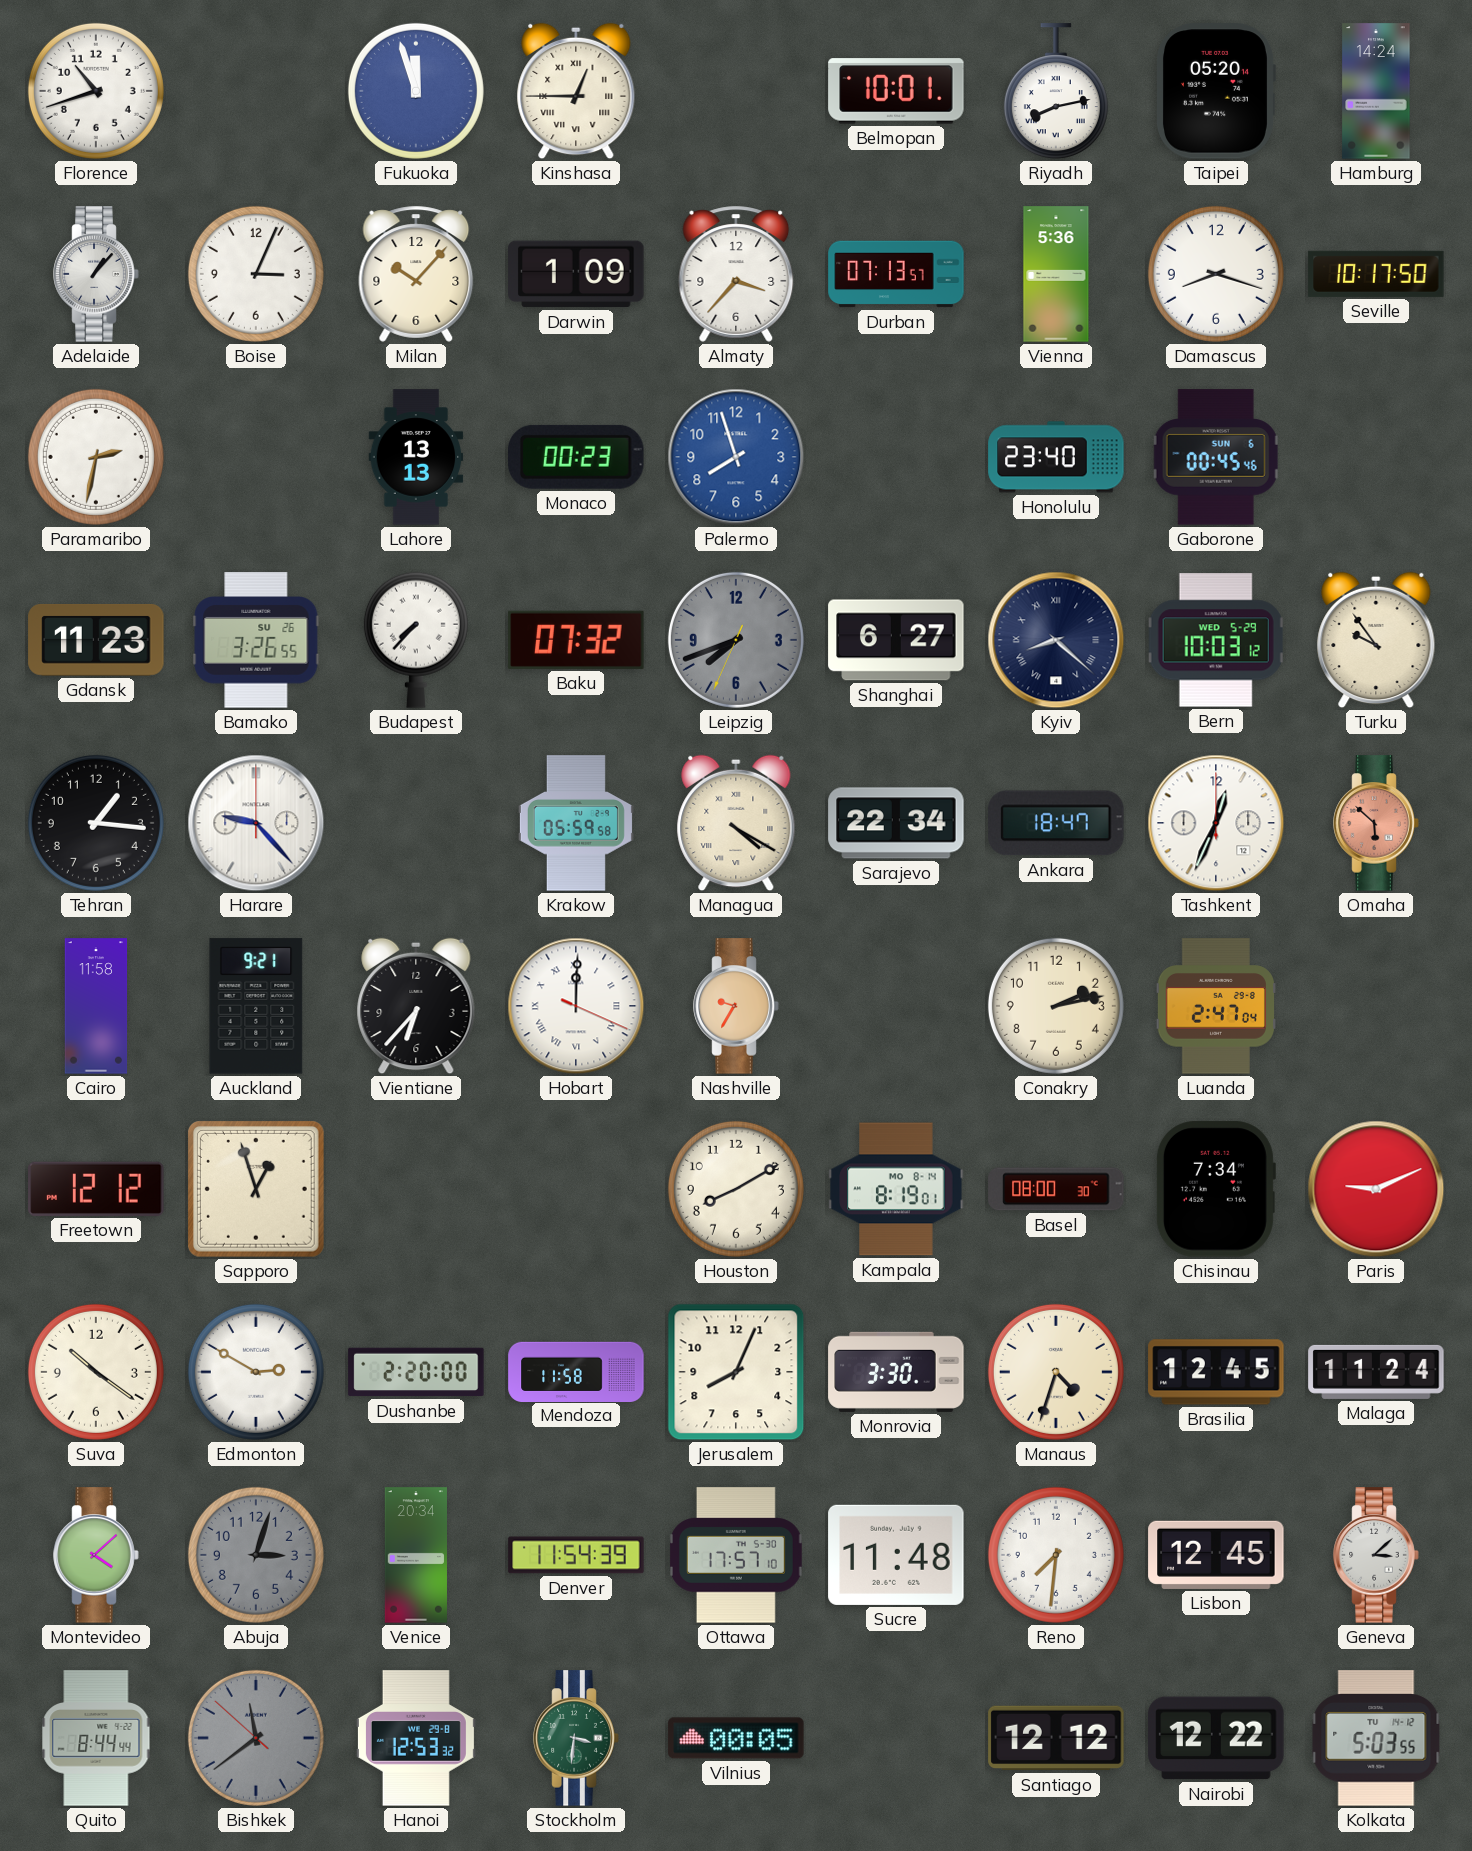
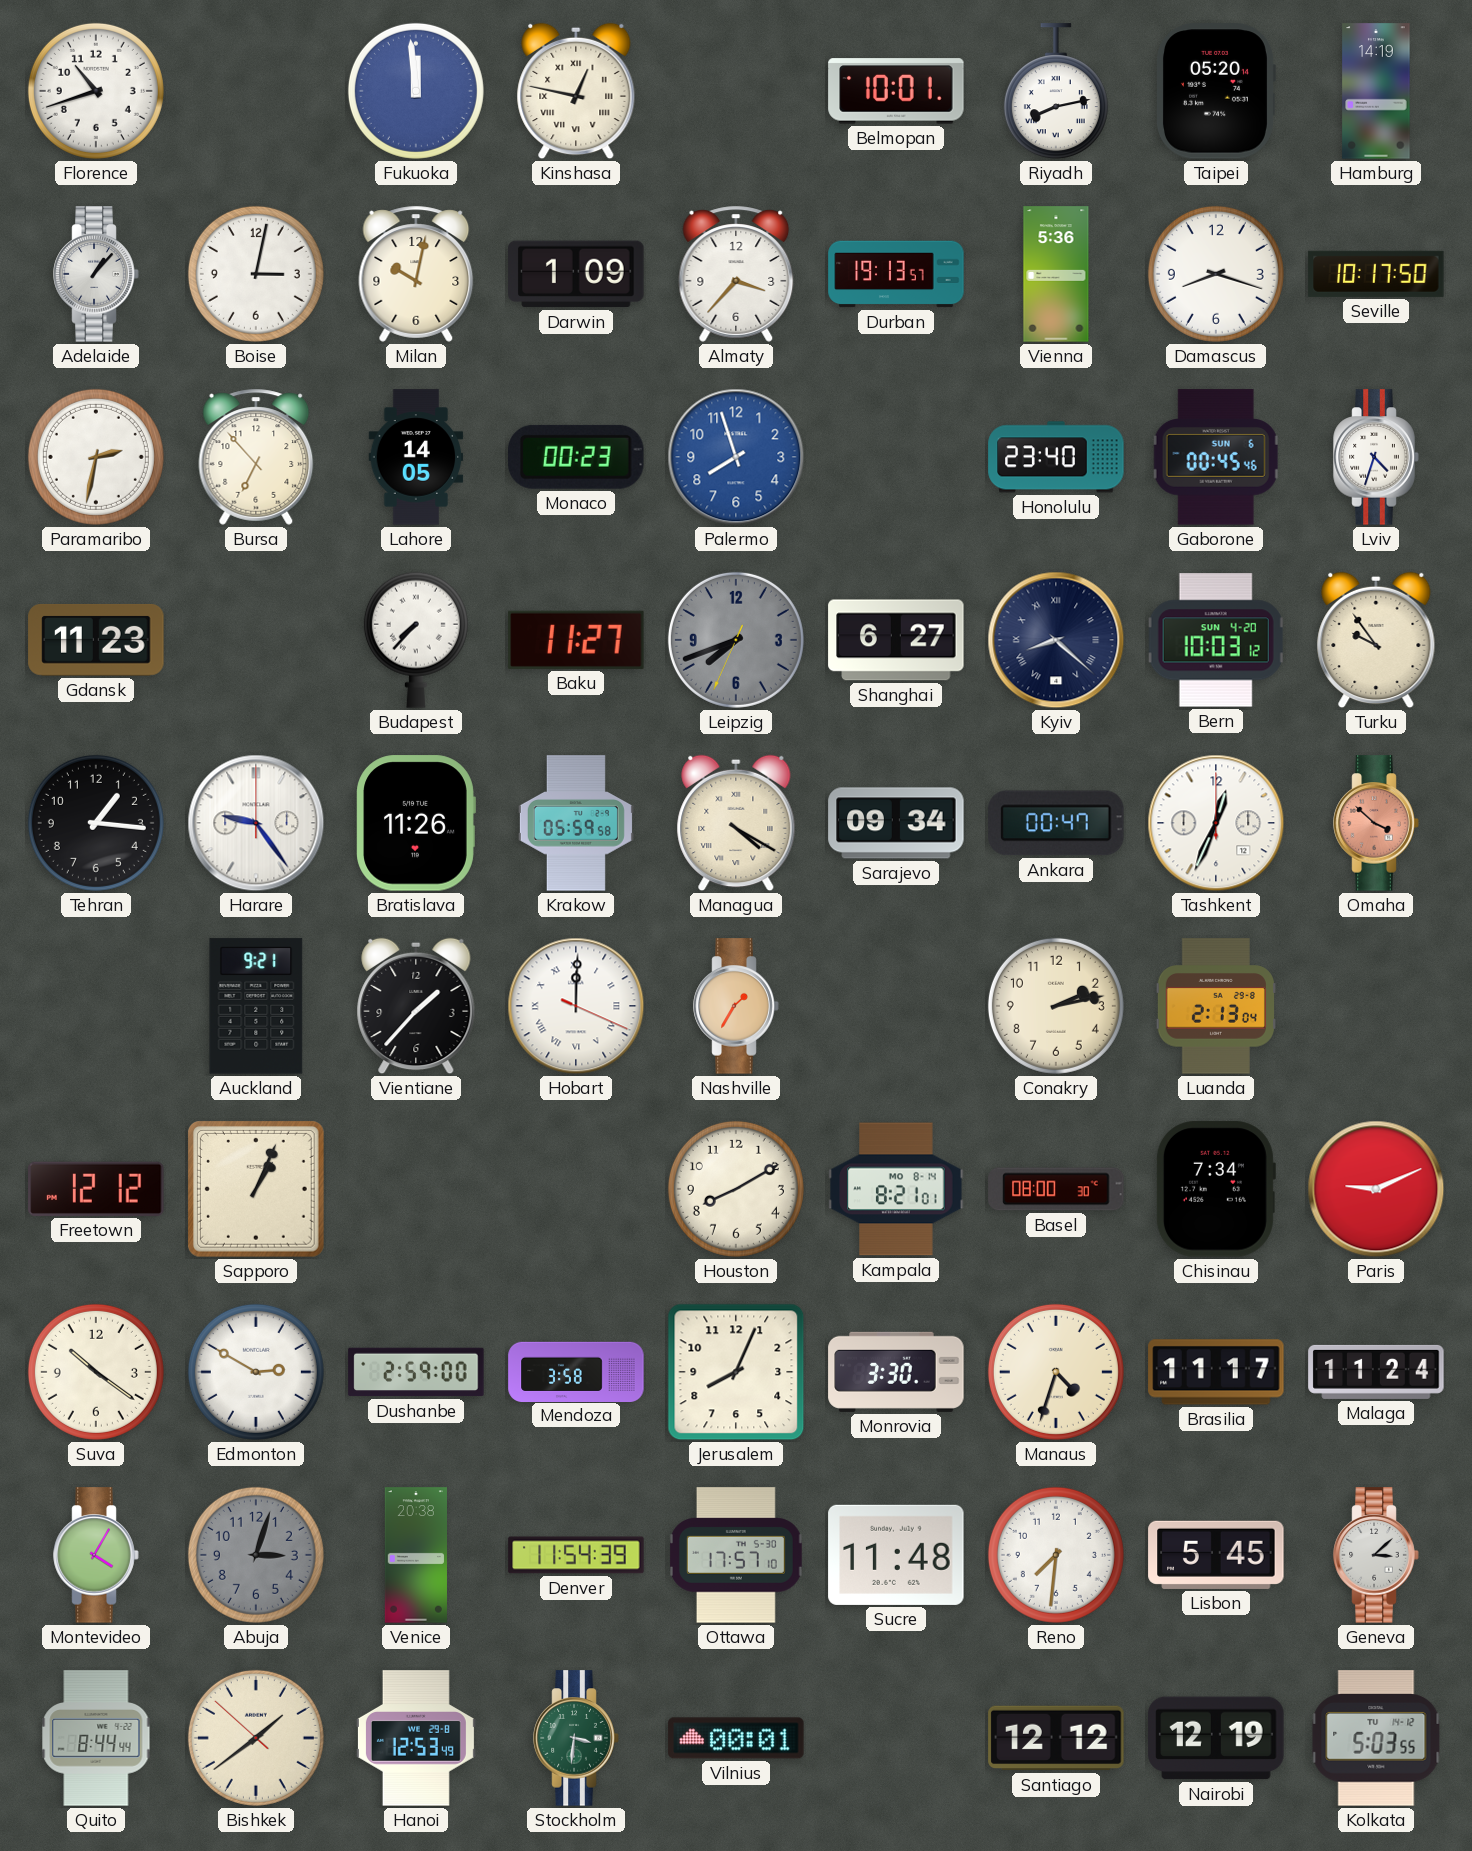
Fukuoka: 11:57 -> 11:59 (416, 91)
Kinshasa: 12:45 -> 12:47 (576, 91)
Hamburg: 14:24 -> 14:19 (1376, 91)
Boise: 3:04 -> 3:02 (256, 274)
Milan: 10:07 -> 10:02 (416, 274)
Durban: 07:13 -> 19:13 (896, 274)
Bursa: none -> 6:53 (256, 457)
Lahore: 13:13 -> 14:05 (416, 457)
Lviv: none -> 4:33 (1376, 457)
Bamako: 3:26 -> none (256, 640)
Baku: 07:32 -> 11:27 (576, 640)
Bern date: WED 5-29 -> SUN 4-20 (1216, 640)
Harare: 9:23 -> 9:24 (256, 823)
Bratislava: none -> 11:26 (416, 823)
Sarajevo: 22:34 -> 09:34 (896, 823)
Ankara: 18:47 -> 00:47 (1056, 823)
Omaha: 5:52 -> 3:52 (1376, 823)
Cairo: 11:58 -> none (96, 1006)
Vientiane: 6:37 -> 1:37 (416, 1006)
Nashville: 9:35 -> 1:35 (736, 1006)
Luanda: 2:47 -> 2:13 (1216, 1006)
Sapporo: 12:57 -> 1:04 (256, 1189)
Kampala: 8:19 -> 8:21 (896, 1189)
Dushanbe: 2:20 -> 2:59 (416, 1372)
Mendoza: 11:58 -> 3:58 (576, 1371)
Brasilia: 12:45 -> 11:17 (1216, 1372)
Montevideo: 4:08 -> 4:05 (96, 1555)
Venice: 20:34 -> 20:38 (416, 1555)
Lisbon: 12:45 -> 5:45 (1216, 1555)
Bishkek: 11:38 -> 1:38 (256, 1738)
Bishkek dial: grey -> cream (256, 1738)
Hanoi: 12:53:32 -> 12:53:49 (416, 1738)
Vilnius: 00:05 -> 00:01 (736, 1738)
Nairobi: 12:22 -> 12:19 (1216, 1738)
